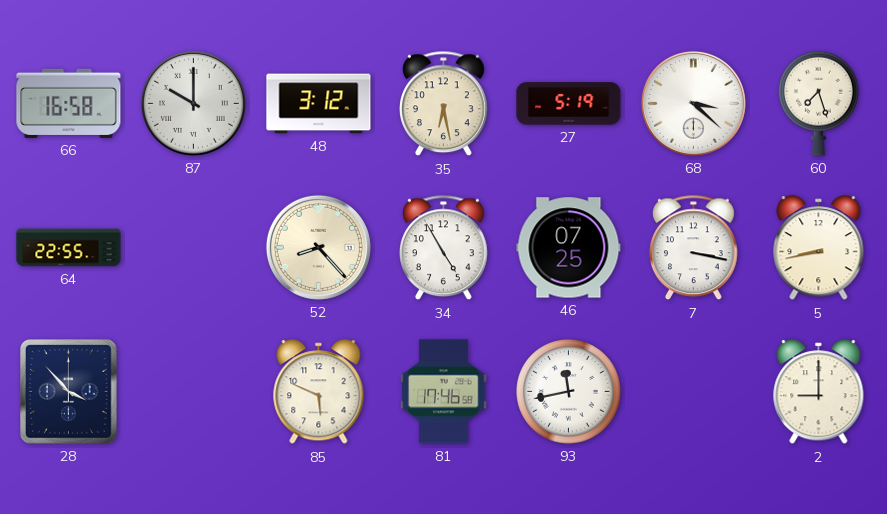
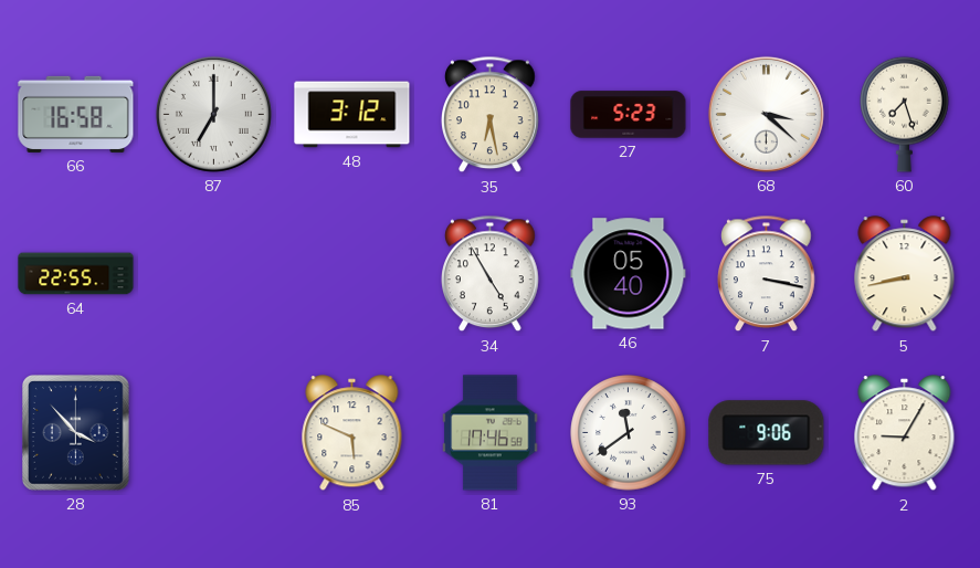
87: 10:00 -> 7:00 (213, 114)
27: 5:19 -> 5:23 (629, 115)
52: 8:23 -> none (318, 247)
46: 07:25 -> 05:40 (629, 274)
93: 11:43 -> 11:39 (629, 433)
75: none -> 9:06 (767, 433)
2: 9:00 -> 9:05 (905, 433)
